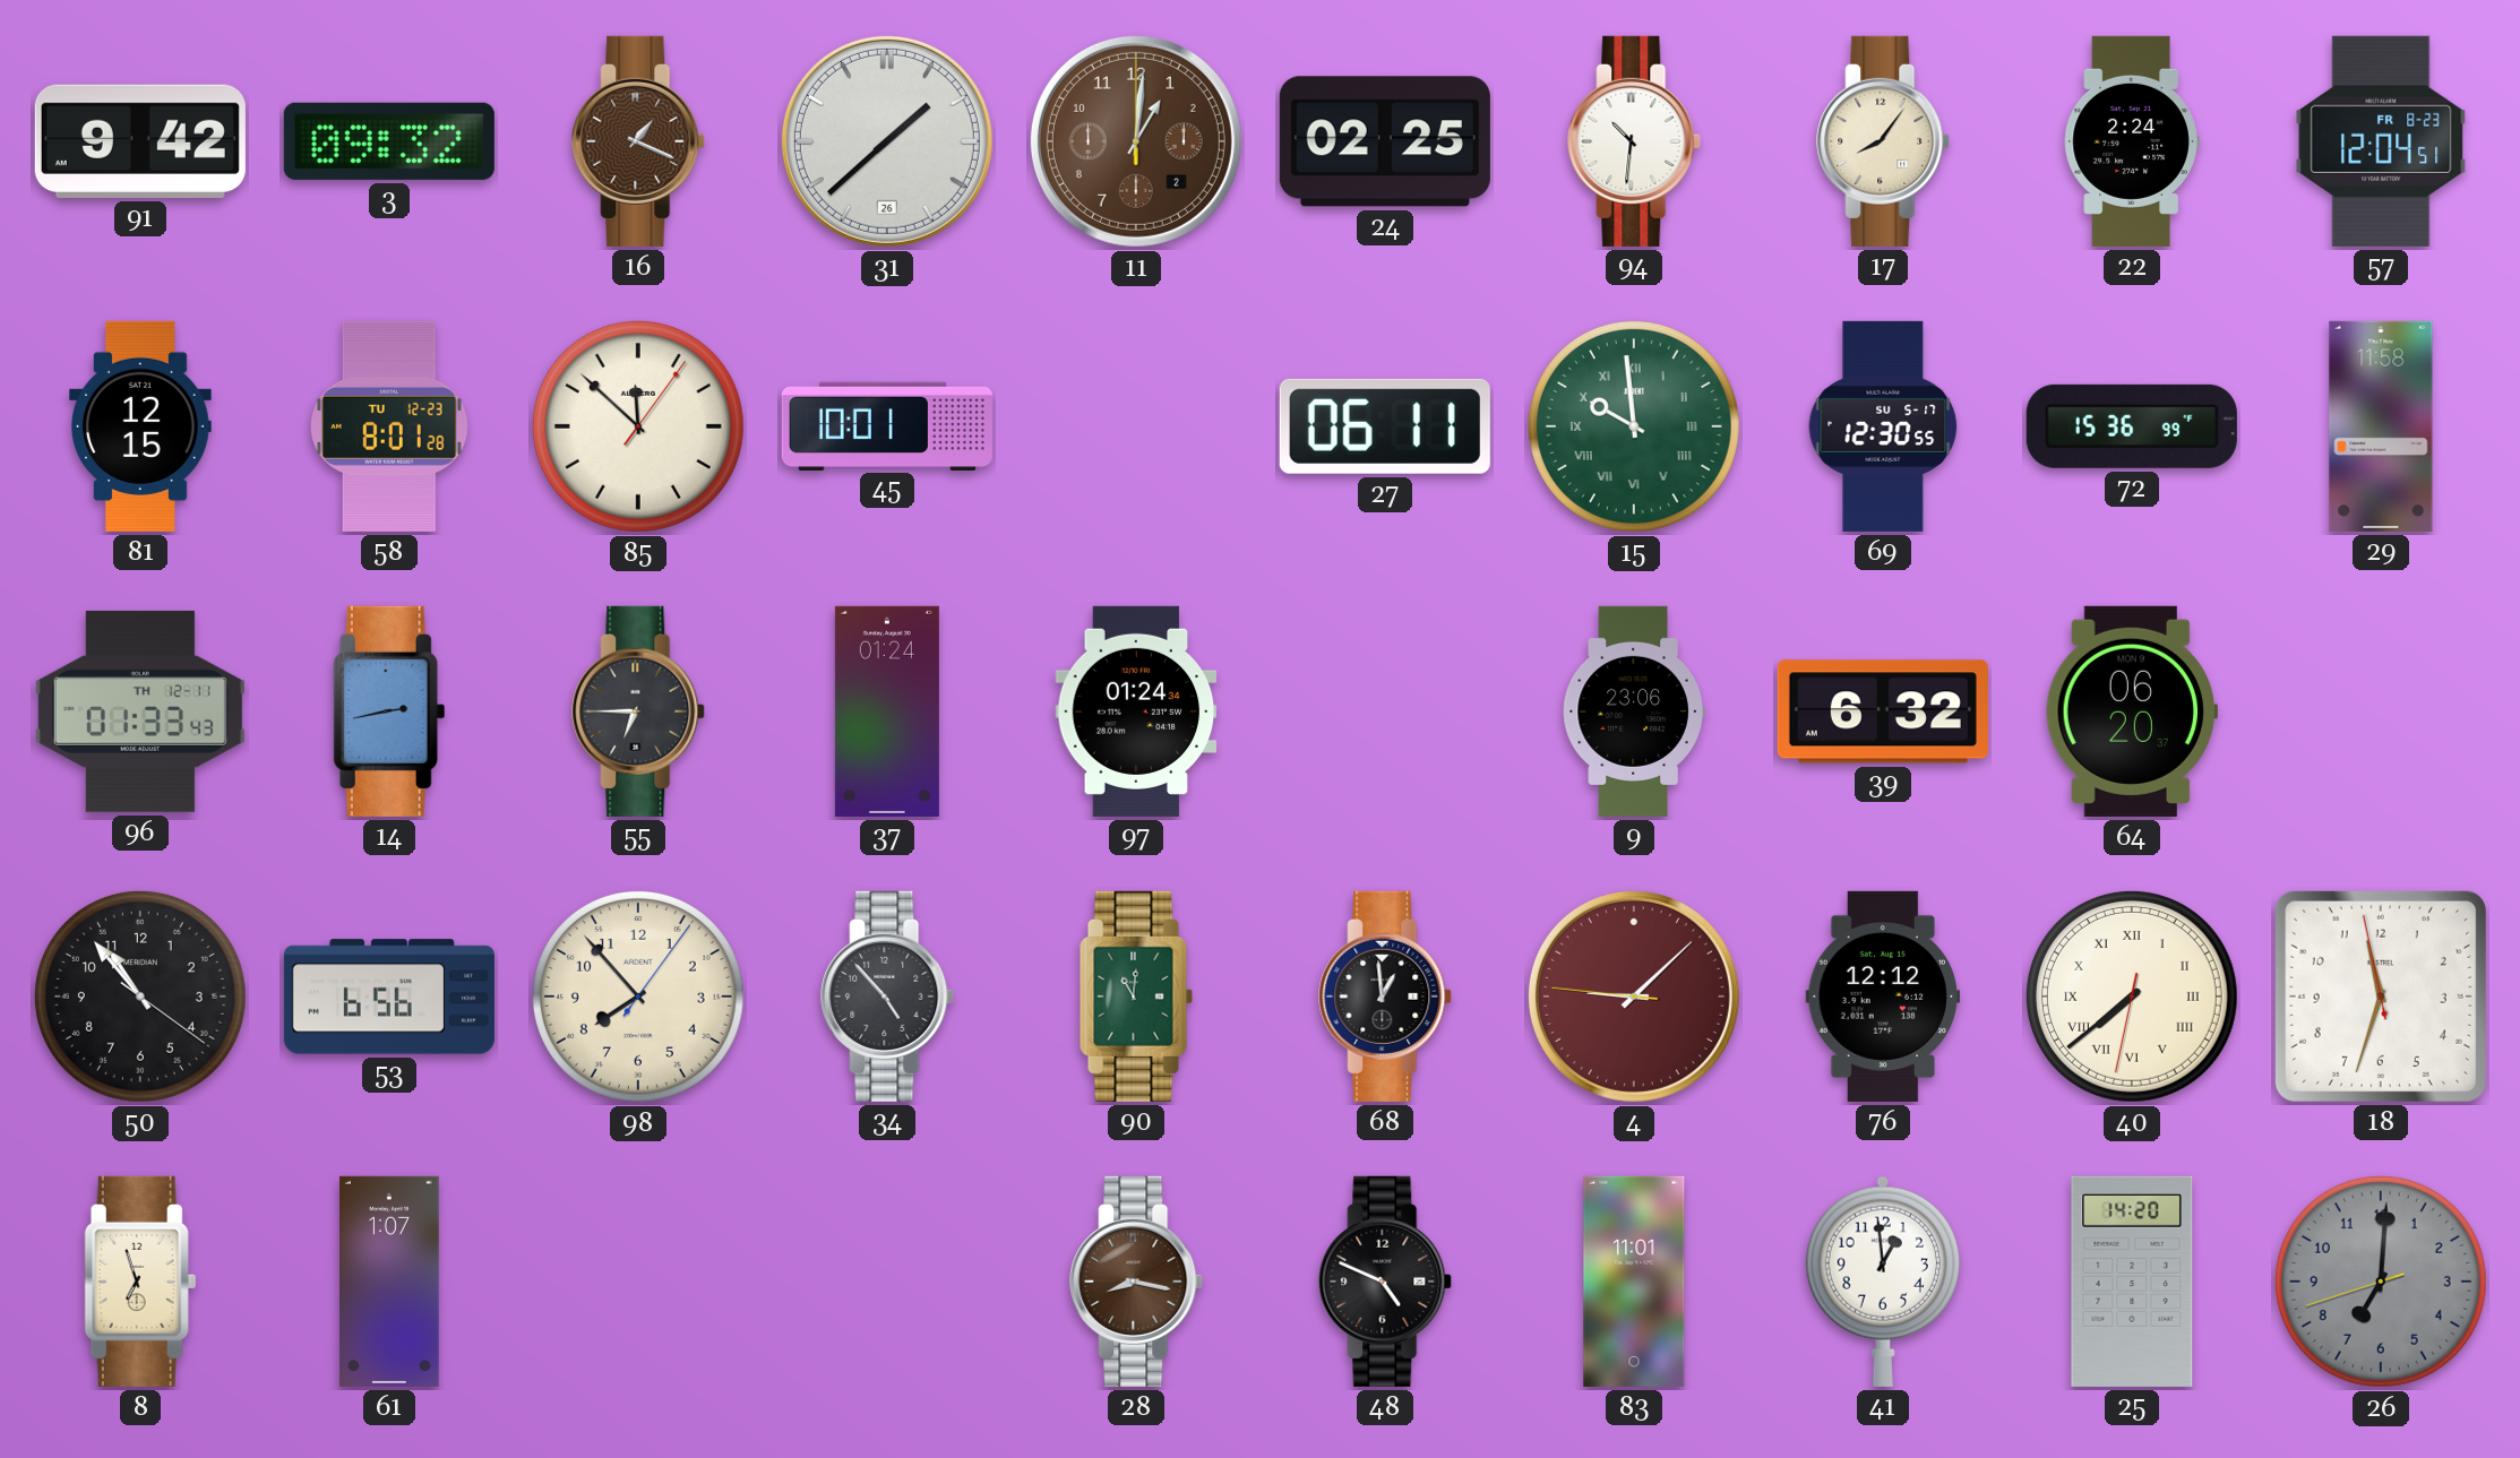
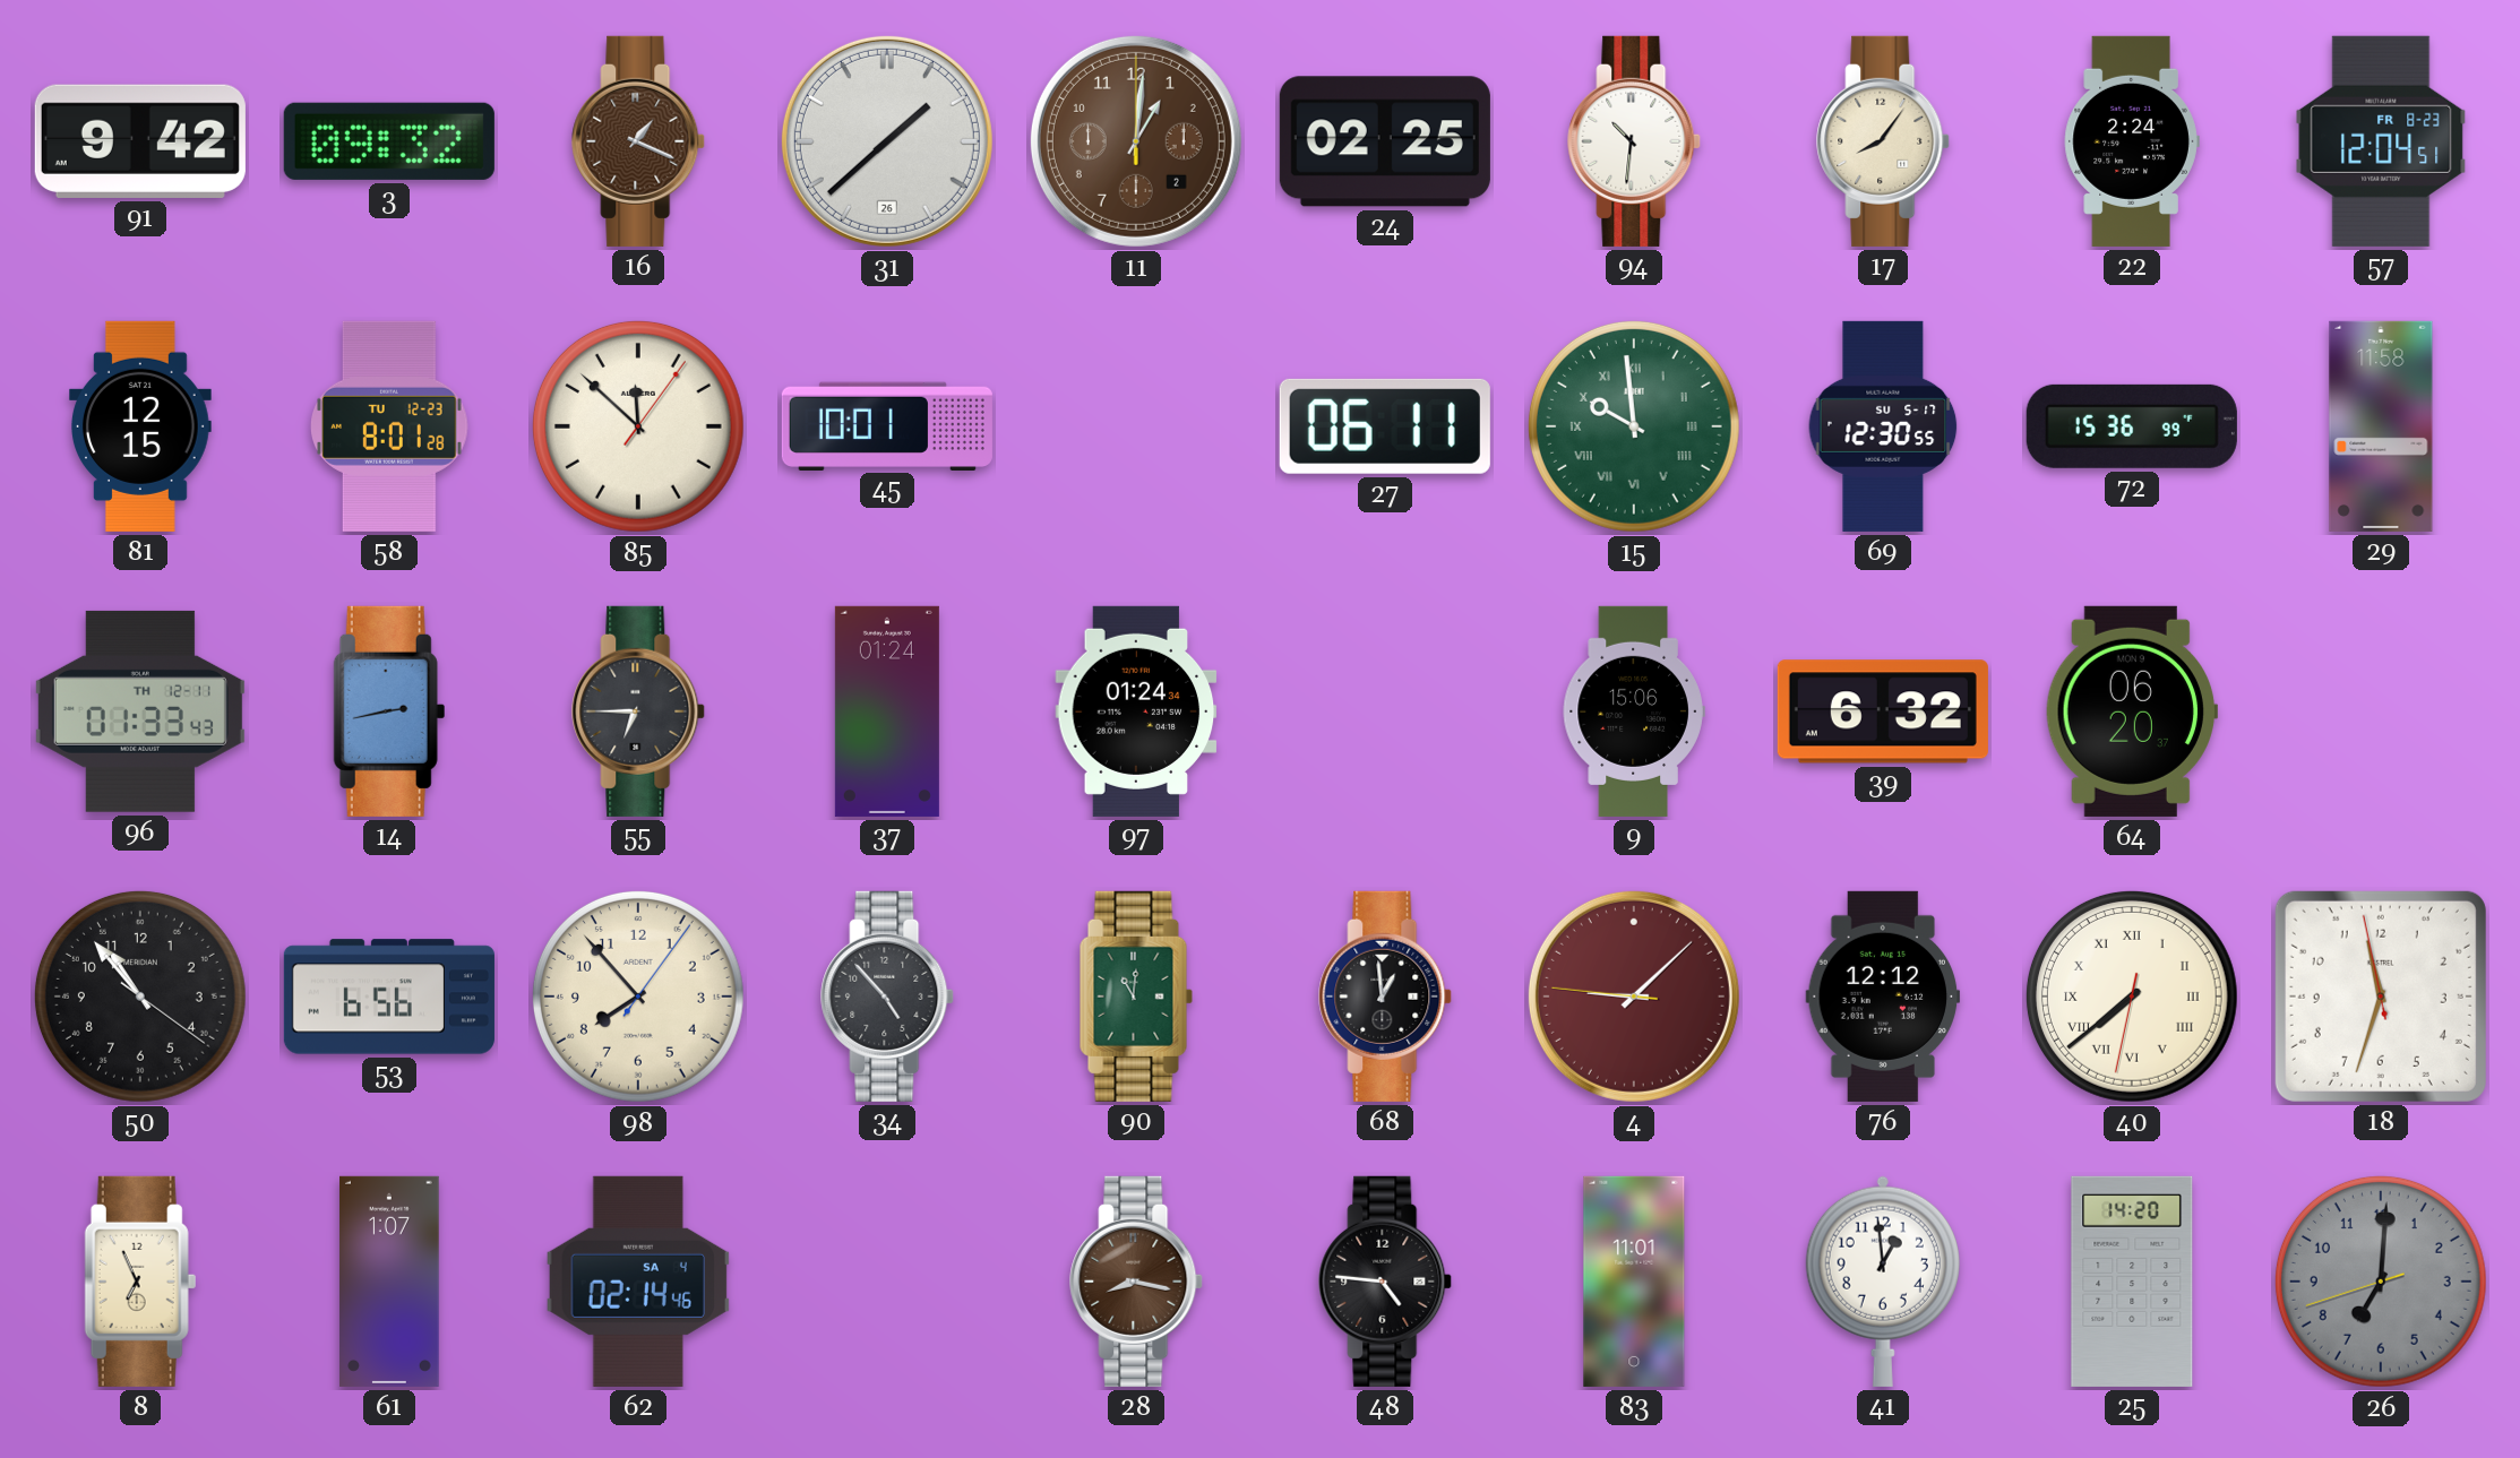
9: 23:06 -> 15:06 (1634, 711)
8: 6:57 -> 6:56 (140, 1282)
62: none -> 02:14 (637, 1282)
48: 4:49 -> 4:46 (1386, 1282)
